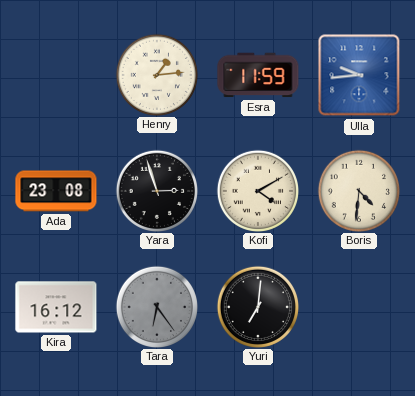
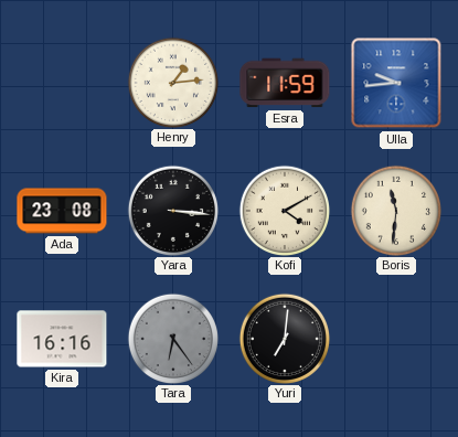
Yara: 2:57 -> 3:16 (172, 210)
Boris: 4:31 -> 11:31 (395, 210)
Kira: 16:12 -> 16:16 (62, 339)
